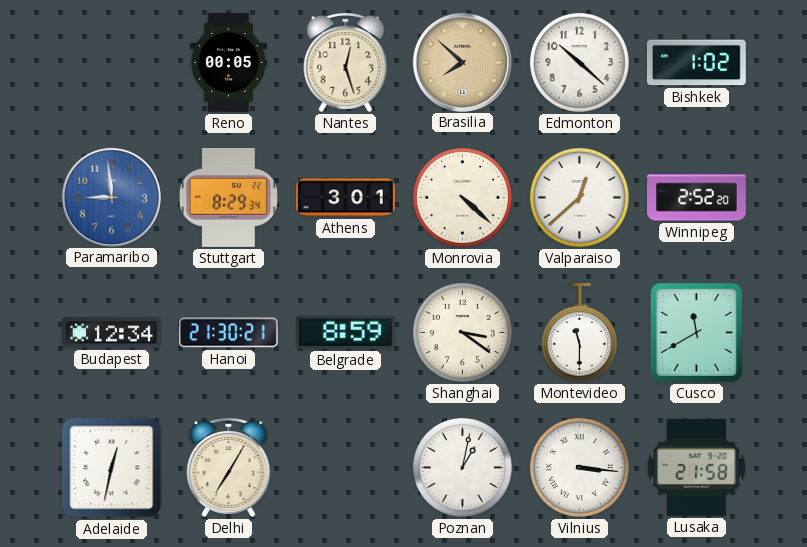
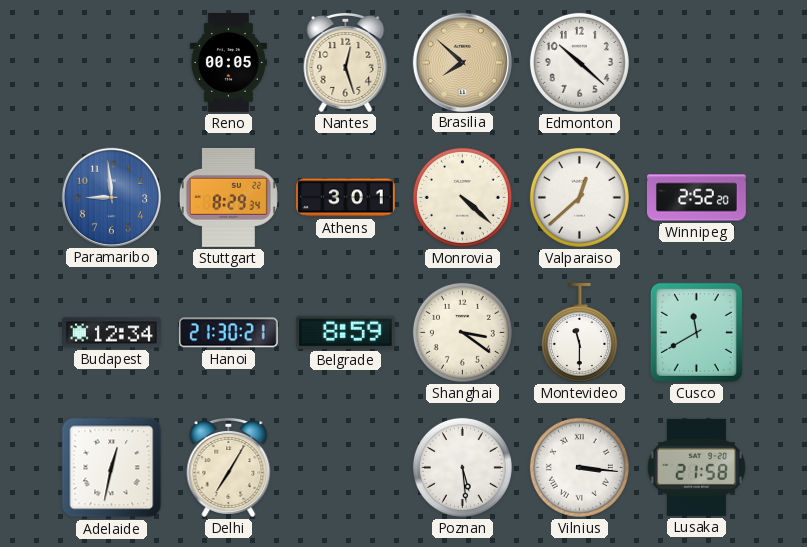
Bishkek: 1:02 -> none (696, 63)
Poznan: 1:02 -> 5:29 (462, 467)
